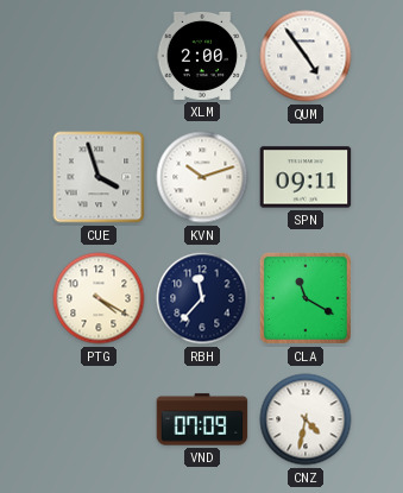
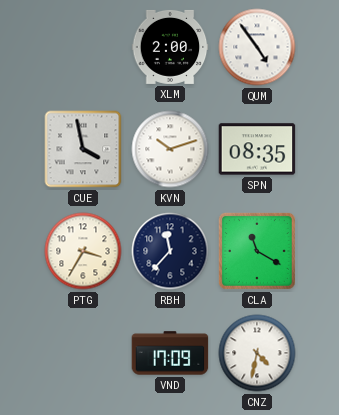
CUE: 3:57 -> 3:58 (83, 149)
SPN: 09:11 -> 08:35 (257, 149)
PTG: 4:20 -> 3:35 (83, 251)
VND: 07:09 -> 17:09 (170, 353)
